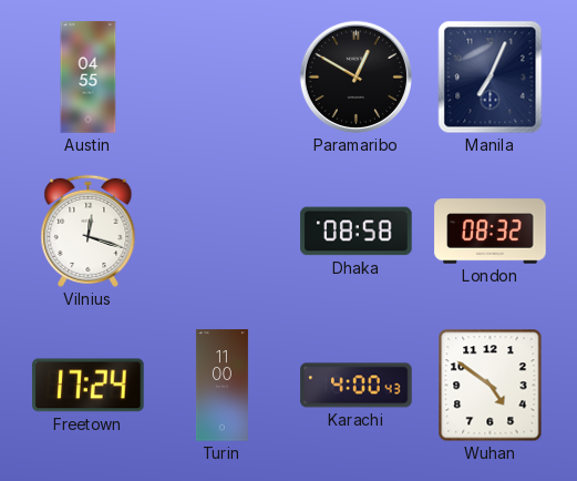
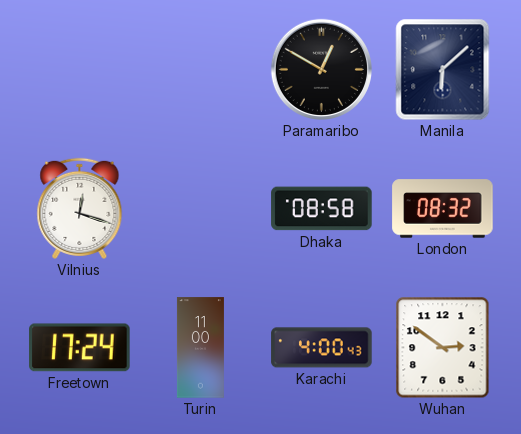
Austin: 04:55 -> none (89, 78)
Manila: 7:04 -> 6:08 (443, 70)
Wuhan: 4:51 -> 2:51 (443, 348)
